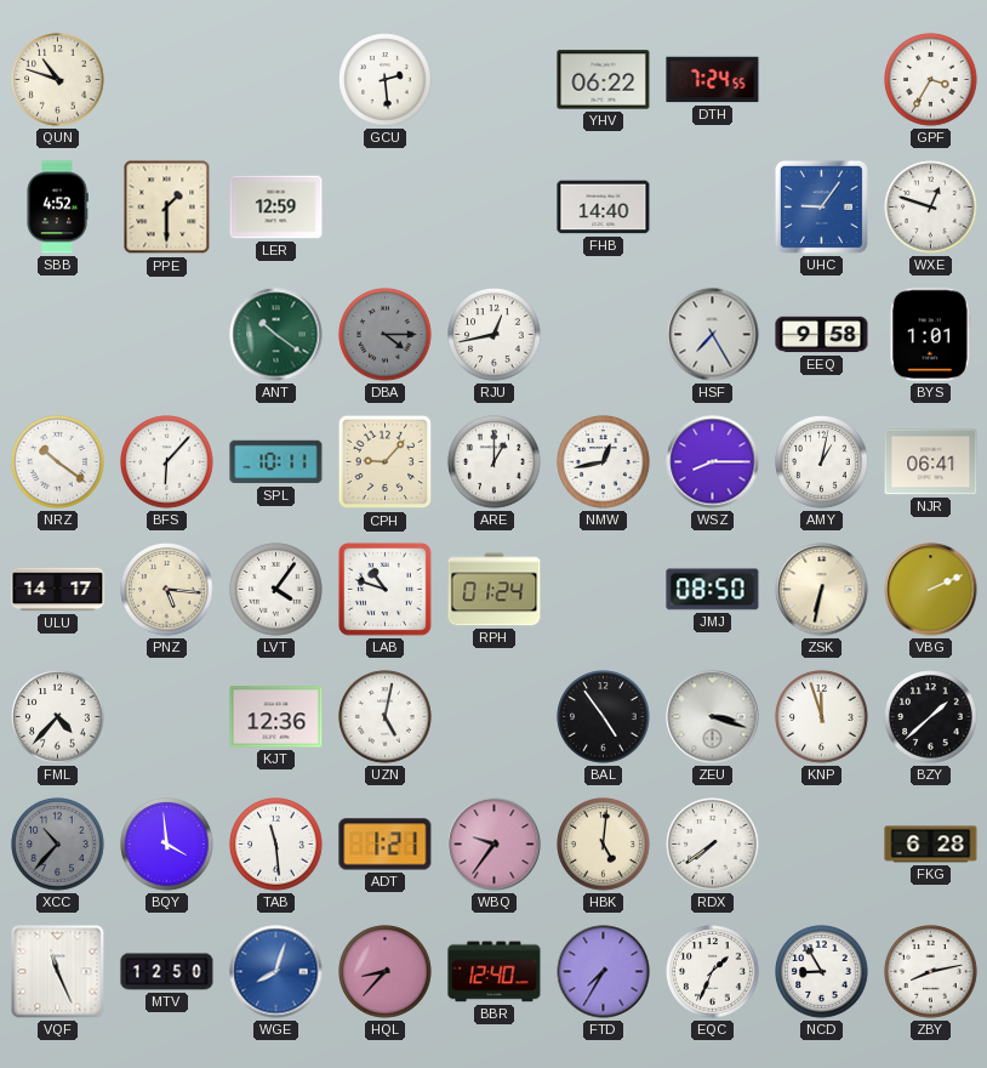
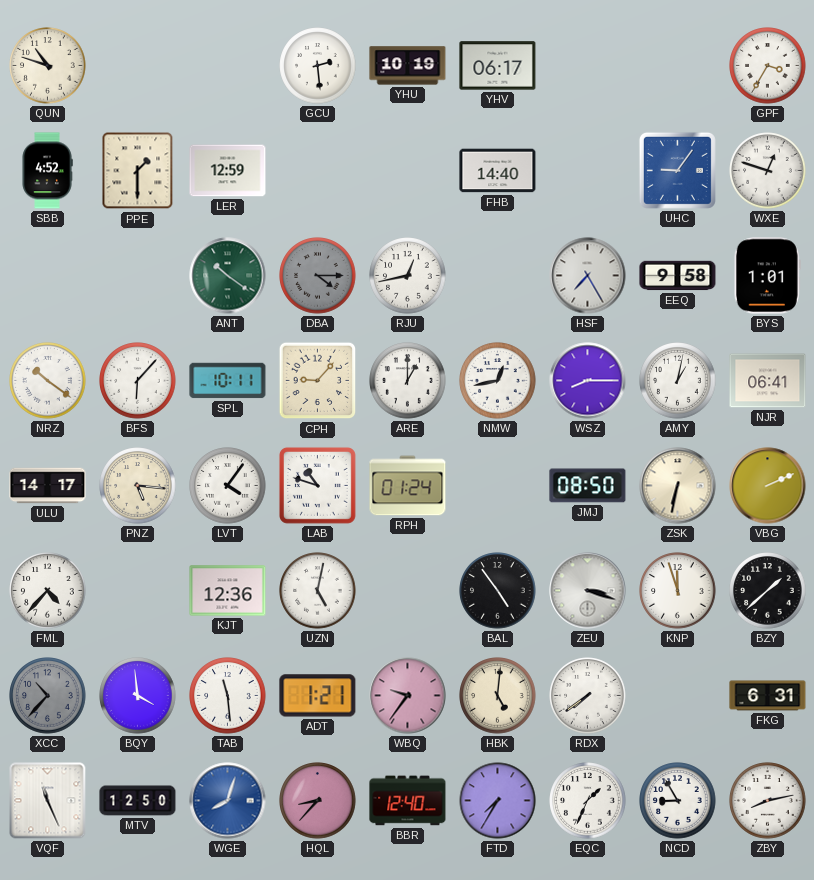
YHU: none -> 10:19 (408, 66)
YHV: 06:22 -> 06:17 (498, 66)
DTH: 7:24 -> none (713, 80)
FKG: 6:28 -> 6:31 (768, 696)
